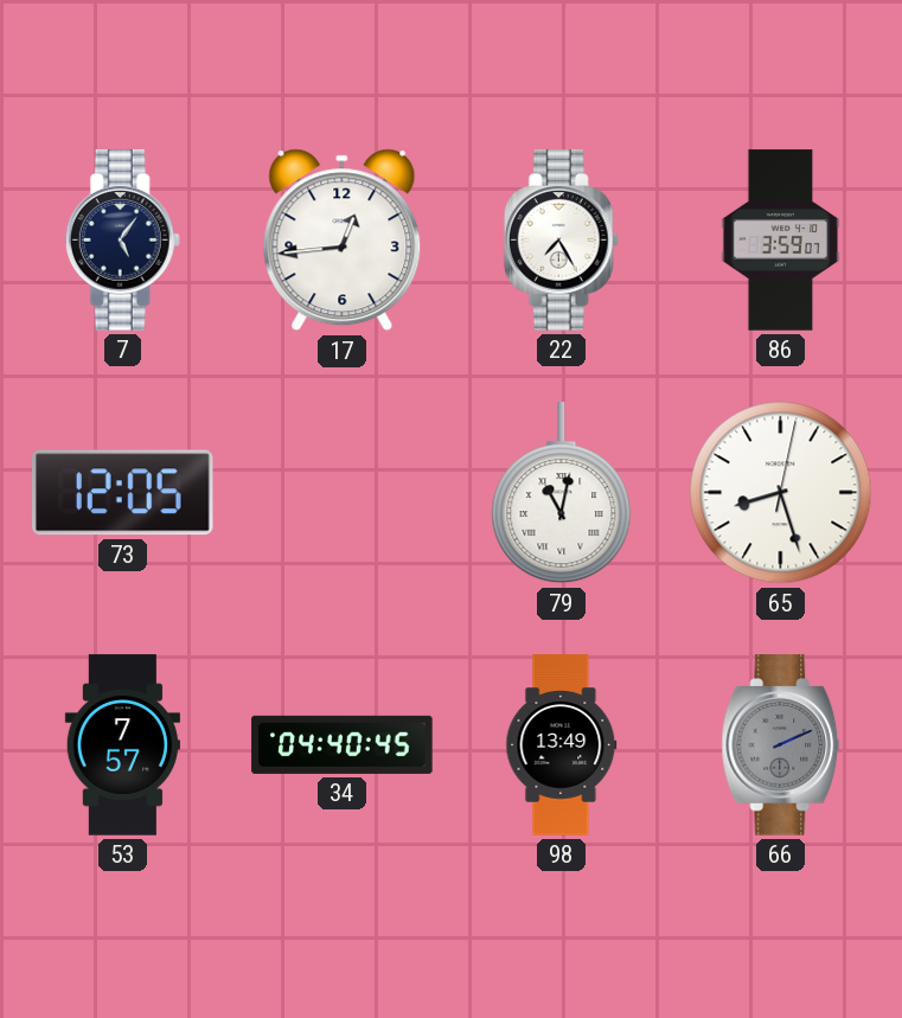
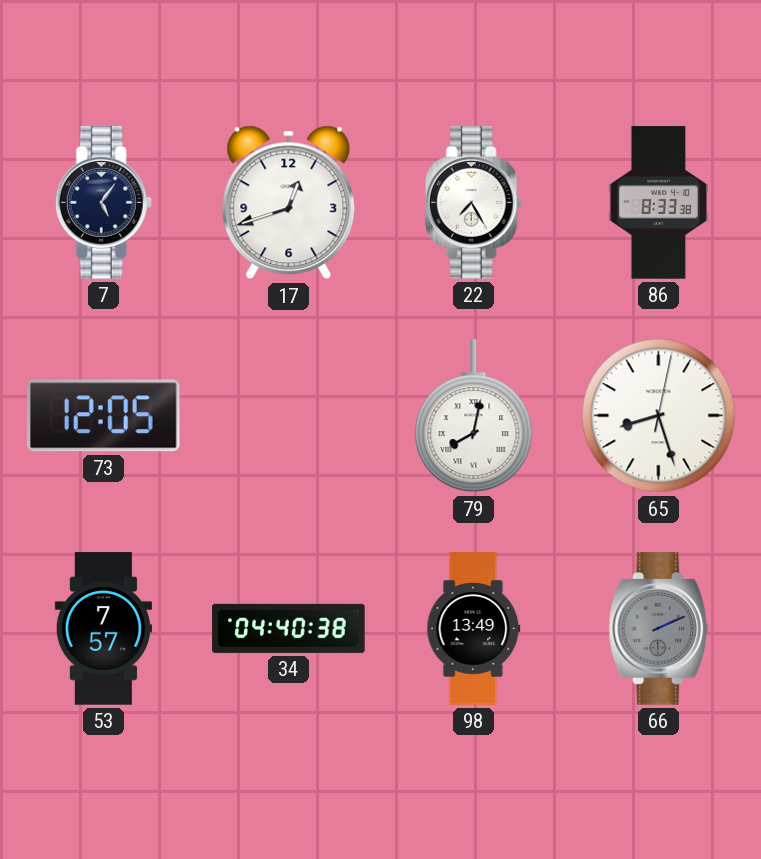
17: 12:44 -> 12:42 (289, 203)
86: 3:59 -> 8:33 (659, 203)
79: 11:02 -> 8:02 (474, 416)
34: 04:40:45 -> 04:40:38 (289, 628)
